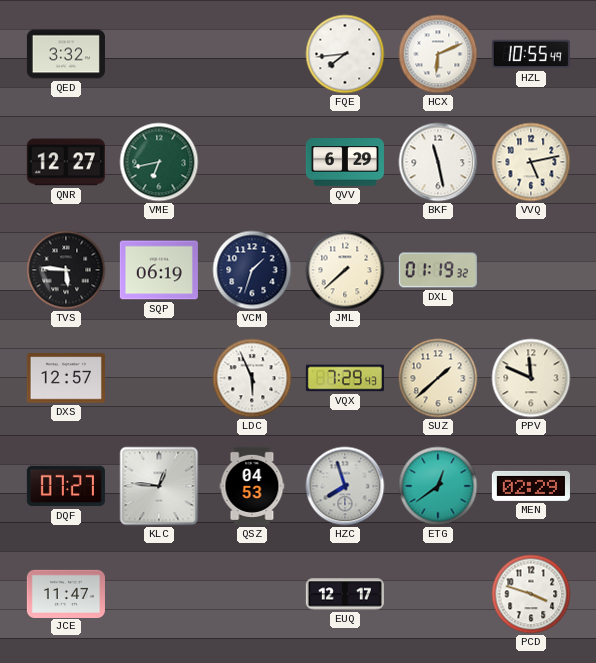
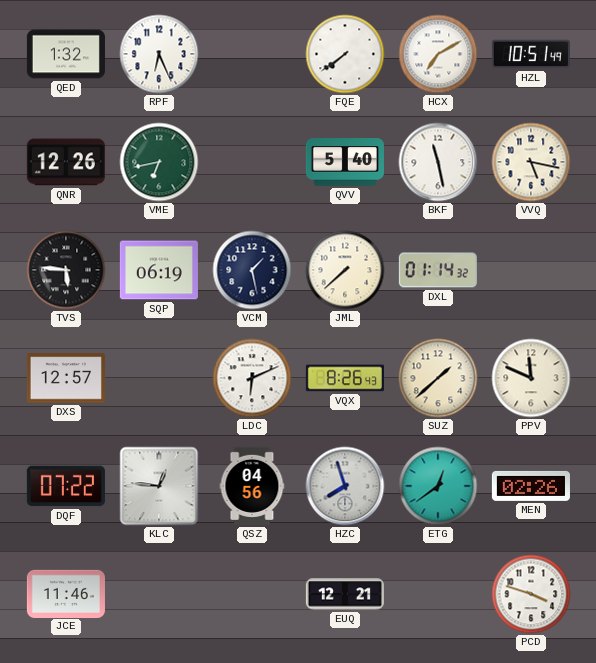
QED: 3:32 -> 1:32 (66, 54)
RPF: none -> 6:26 (159, 54)
FQE: 7:44 -> 7:39 (345, 54)
HCX: 6:11 -> 7:10 (438, 54)
HZL: 10:55 -> 10:51 (531, 54)
QNR: 12:27 -> 12:26 (66, 162)
QVV: 6:29 -> 5:40 (345, 162)
VVQ: 5:13 -> 5:17 (531, 162)
VCM: 1:33 -> 1:28 (252, 270)
DXL: 01:19 -> 01:14 (438, 270)
LDC: 5:56 -> 6:11 (252, 378)
VQX: 7:29 -> 8:26 (345, 378)
DQF: 07:27 -> 07:22 (66, 486)
QSZ: 04:53 -> 04:56 (252, 486)
MEN: 02:29 -> 02:26 (531, 486)
JCE: 11:47 -> 11:46 (66, 593)
EUQ: 12:17 -> 12:21 (345, 594)
